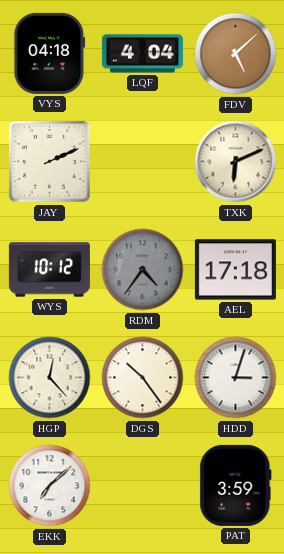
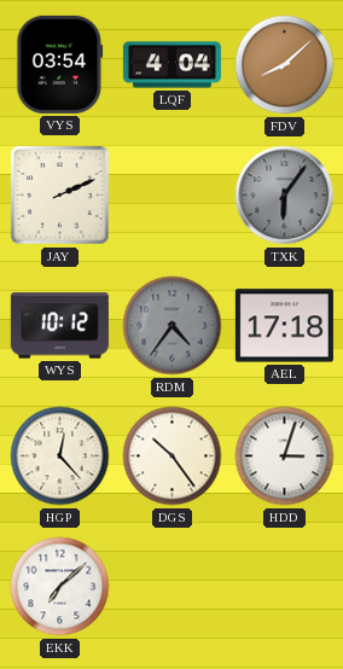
VYS: 04:18 -> 03:54 (60, 64)
FDV: 5:08 -> 8:08 (285, 65)
TXK: 6:11 -> 6:06 (285, 196)
TXK dial: cream -> grey (285, 196)
PAT: 3:59 -> none (236, 485)
